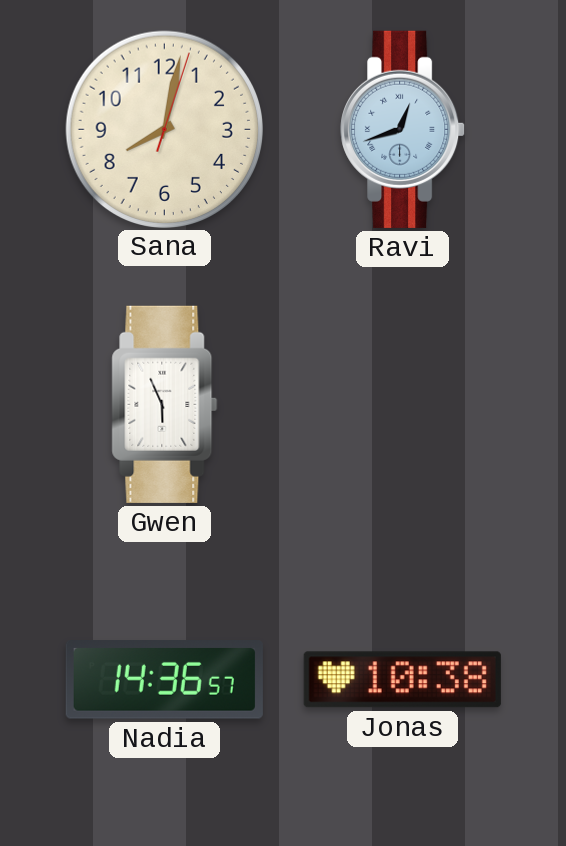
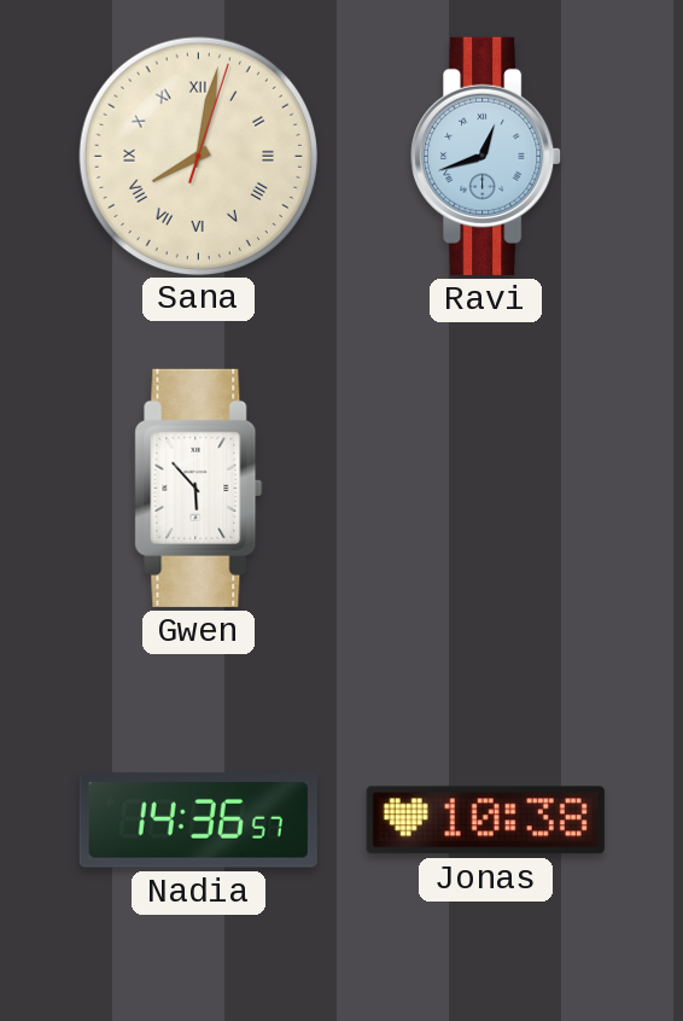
Sana numerals: Arabic -> Roman (198, 156)
Gwen: 5:56 -> 5:53 (199, 488)
